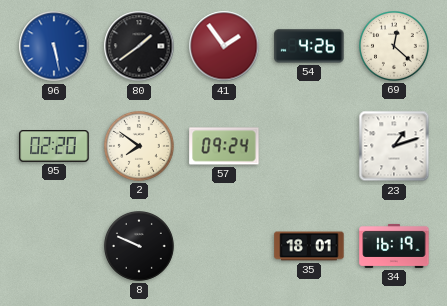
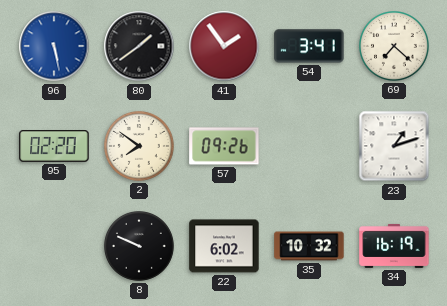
54: 4:26 -> 3:41 (309, 46)
69: 12:22 -> 7:22 (395, 47)
57: 09:24 -> 09:26 (224, 146)
22: none -> 6:02 (224, 246)
35: 18:01 -> 10:32 (309, 246)
